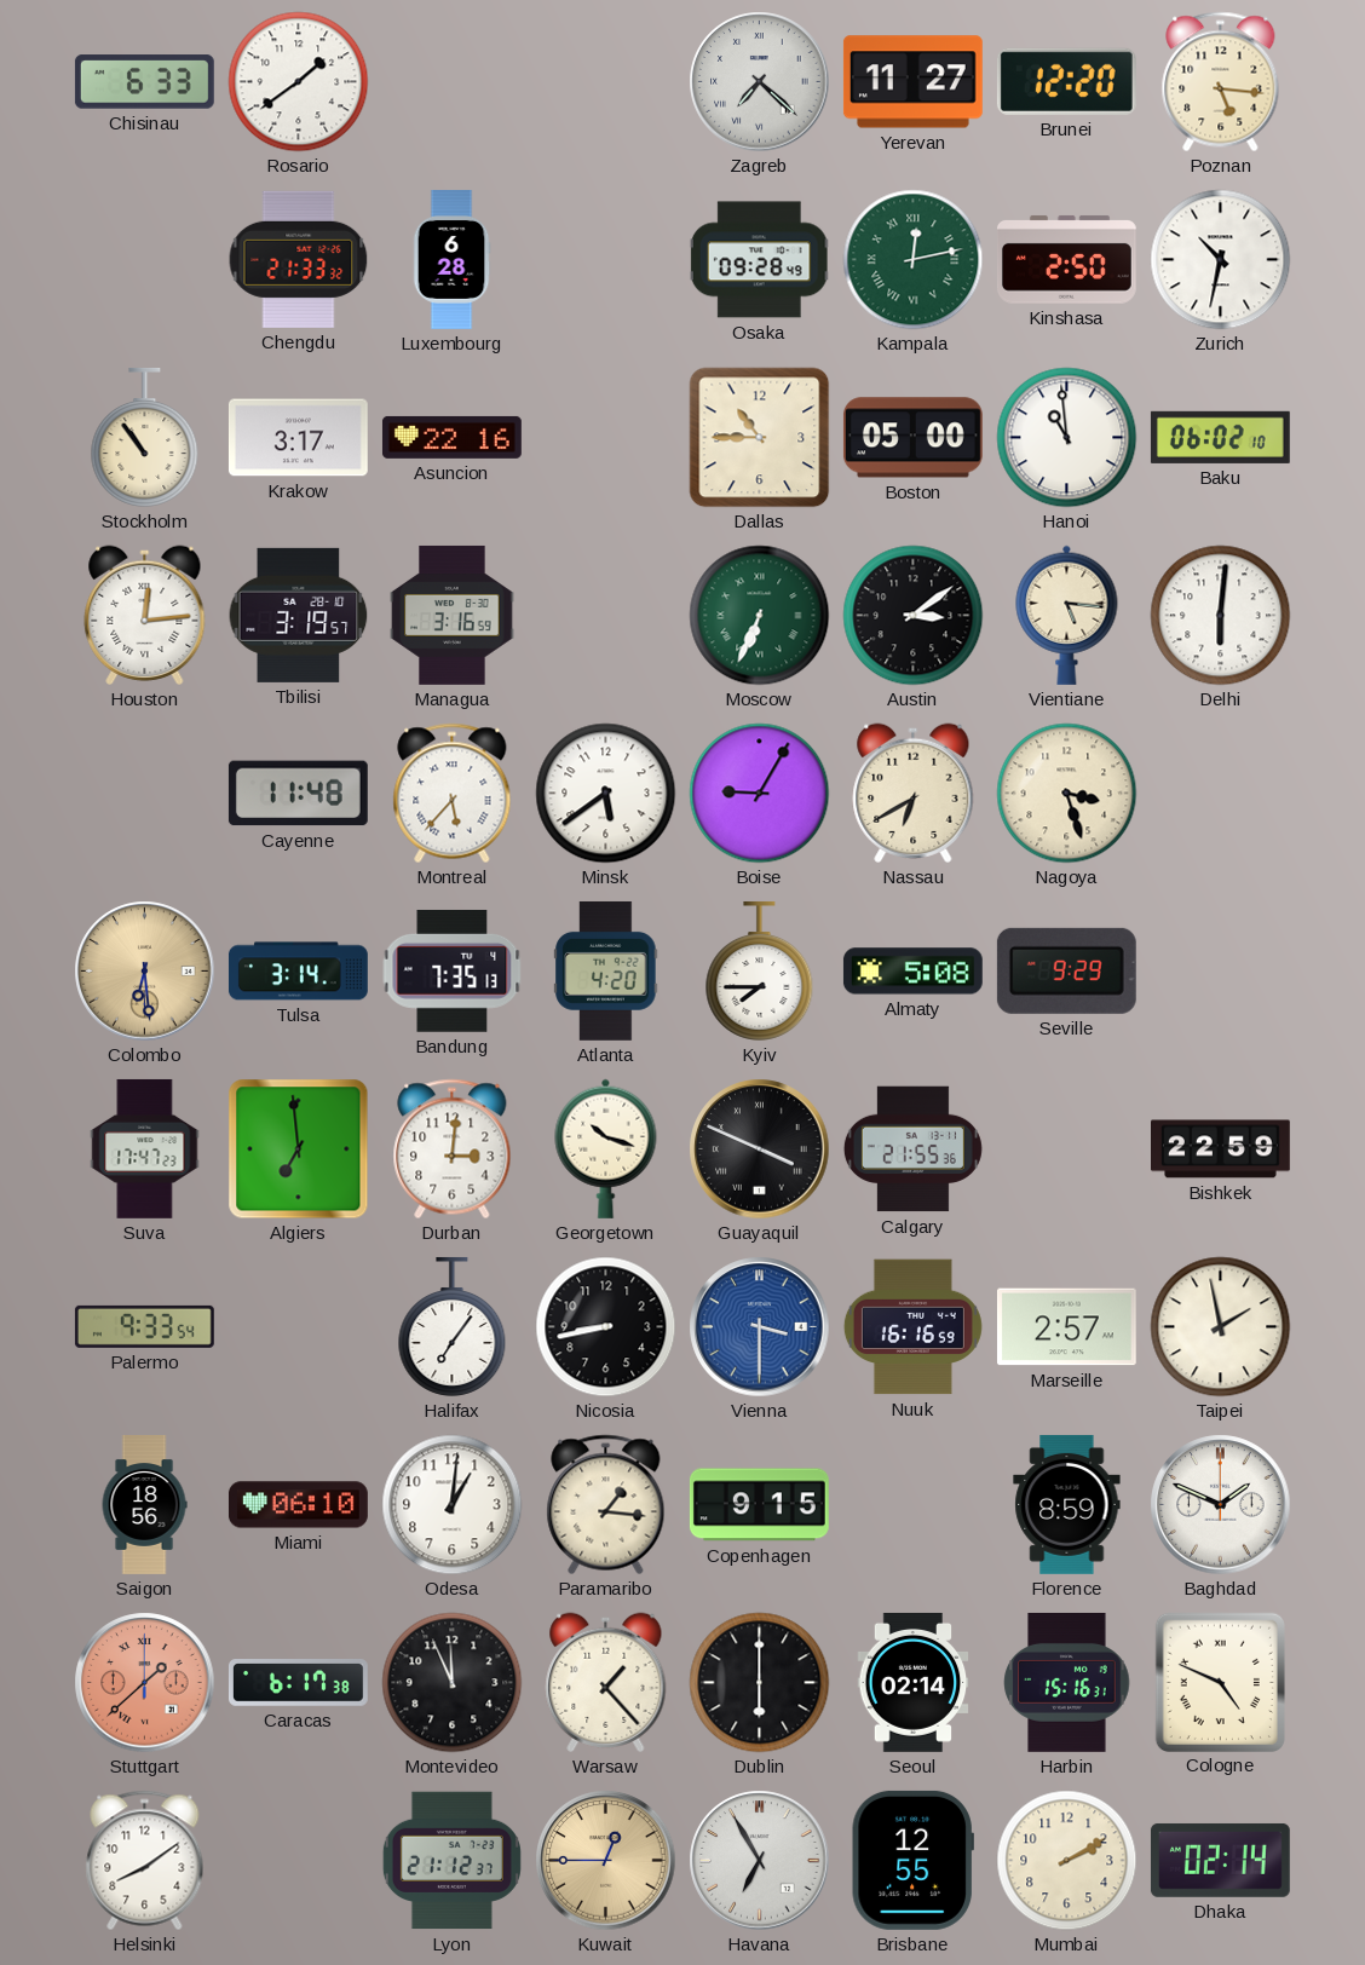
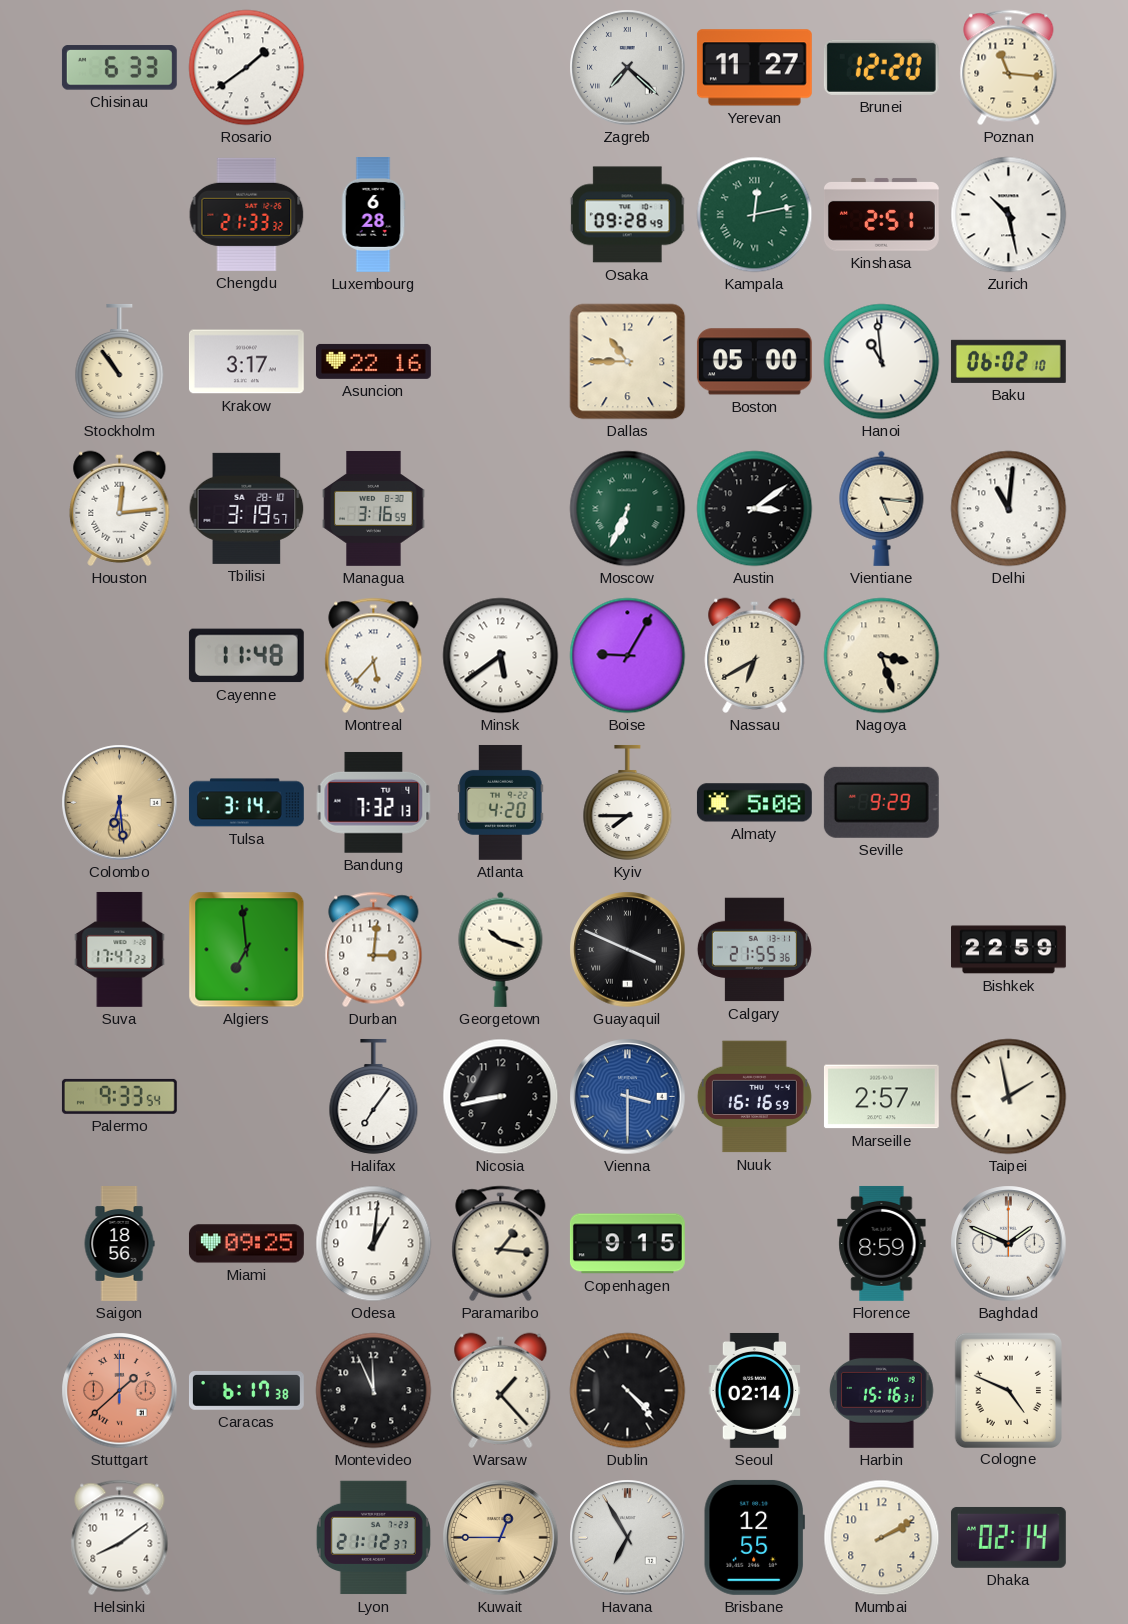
Poznan: 5:16 -> 11:16 (1009, 68)
Kinshasa: 2:50 -> 2:51 (881, 214)
Zurich: 10:32 -> 10:28 (1009, 215)
Delhi: 6:01 -> 11:01 (1009, 509)
Bandung: 7:35 -> 7:32 (374, 802)
Miami: 06:10 -> 09:25 (246, 1244)
Dublin: 6:00 -> 4:23 (628, 1391)
